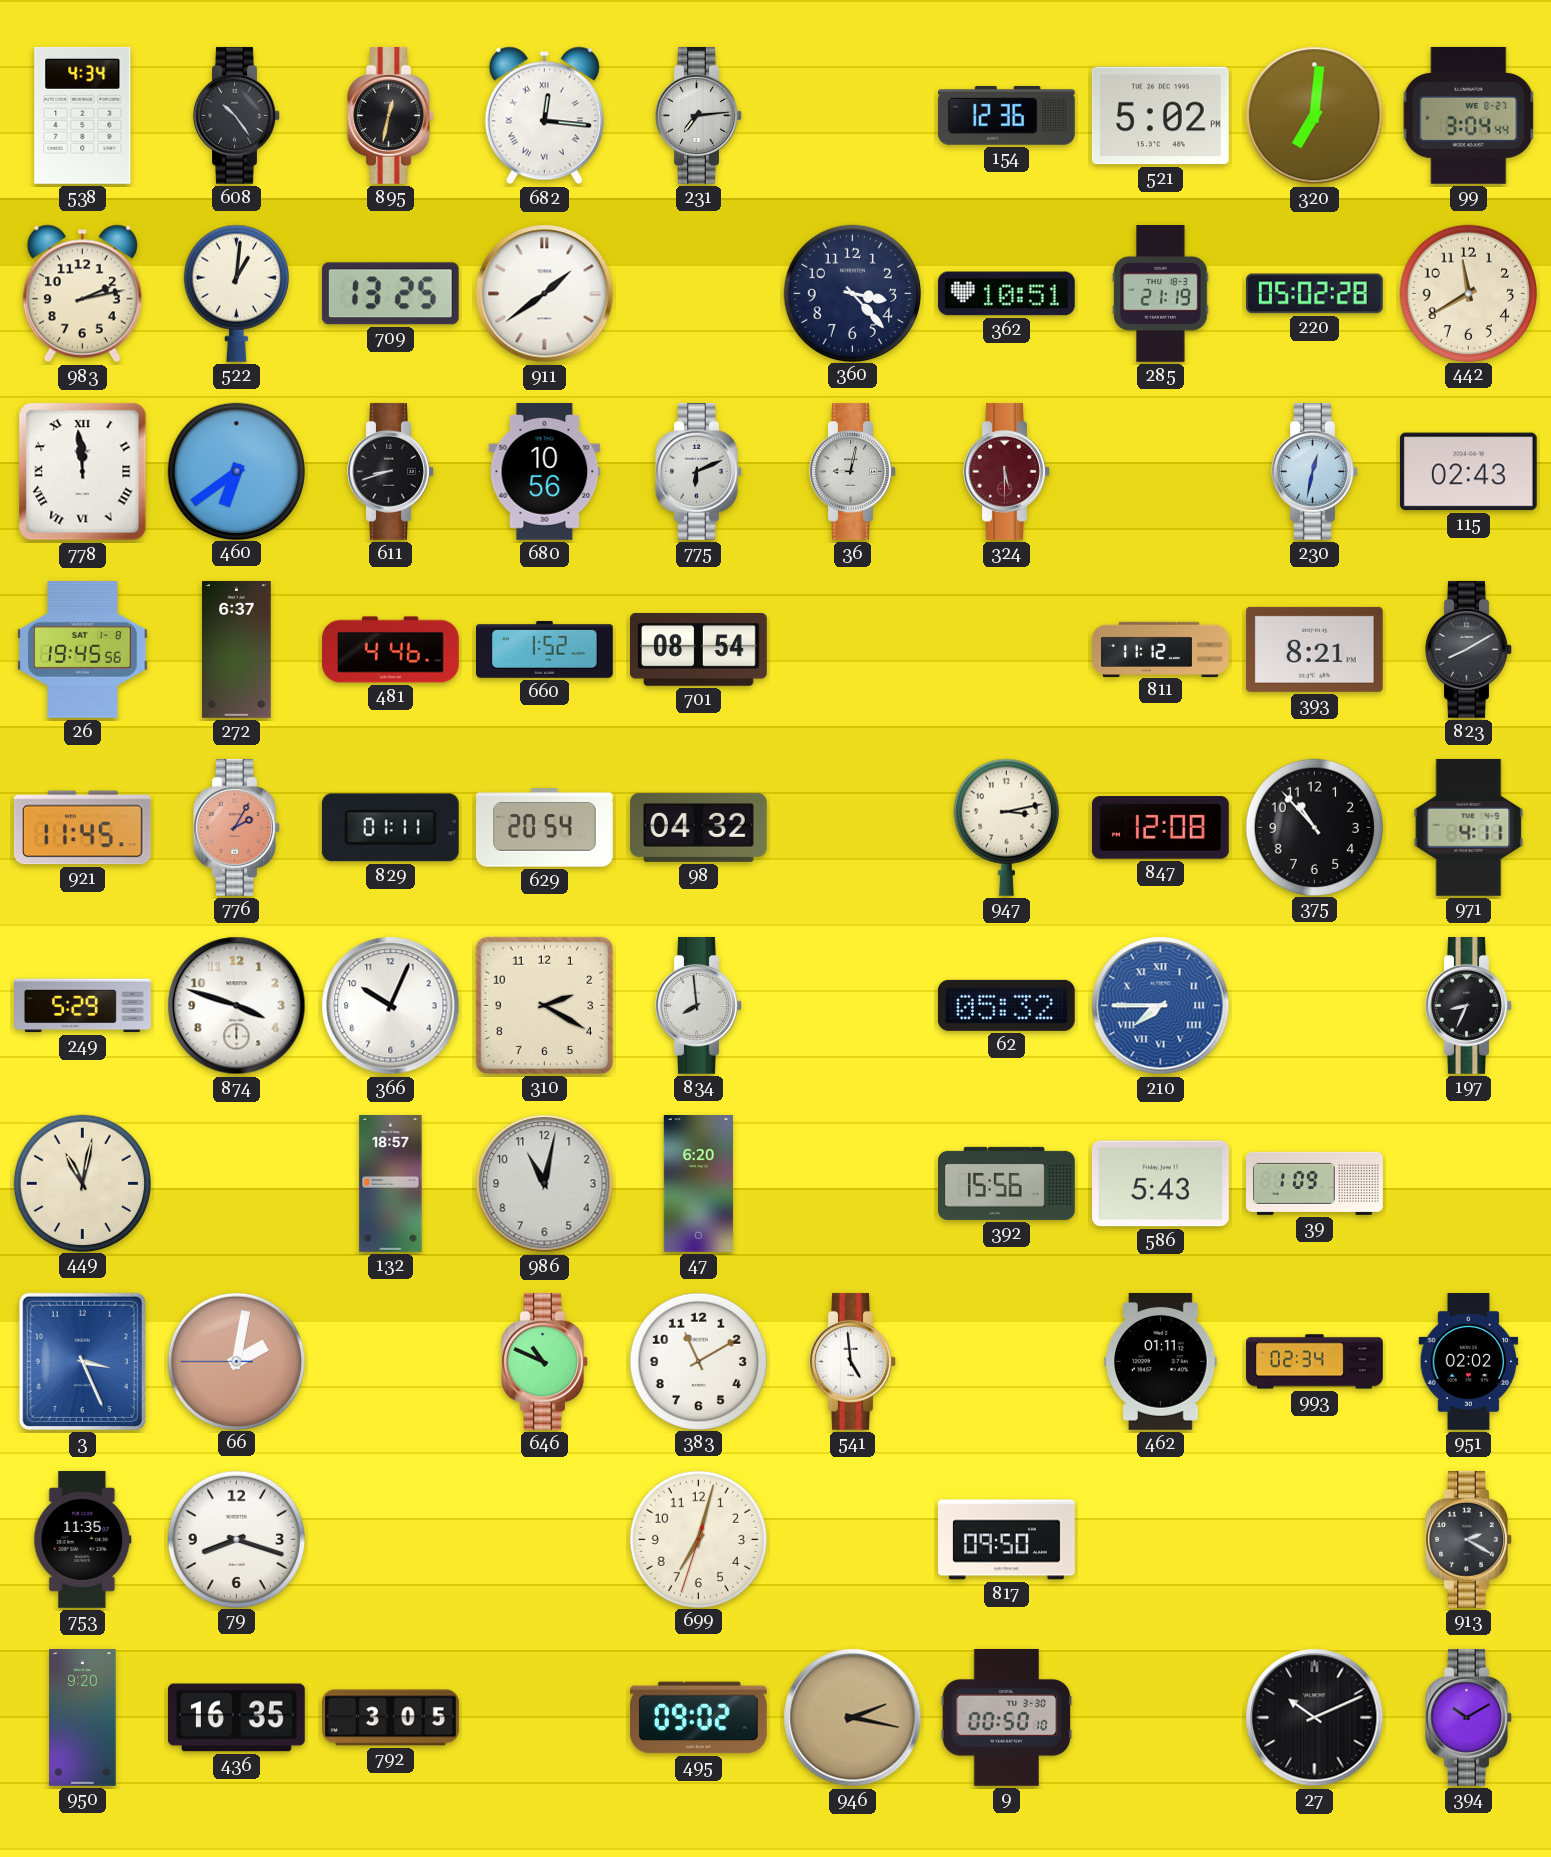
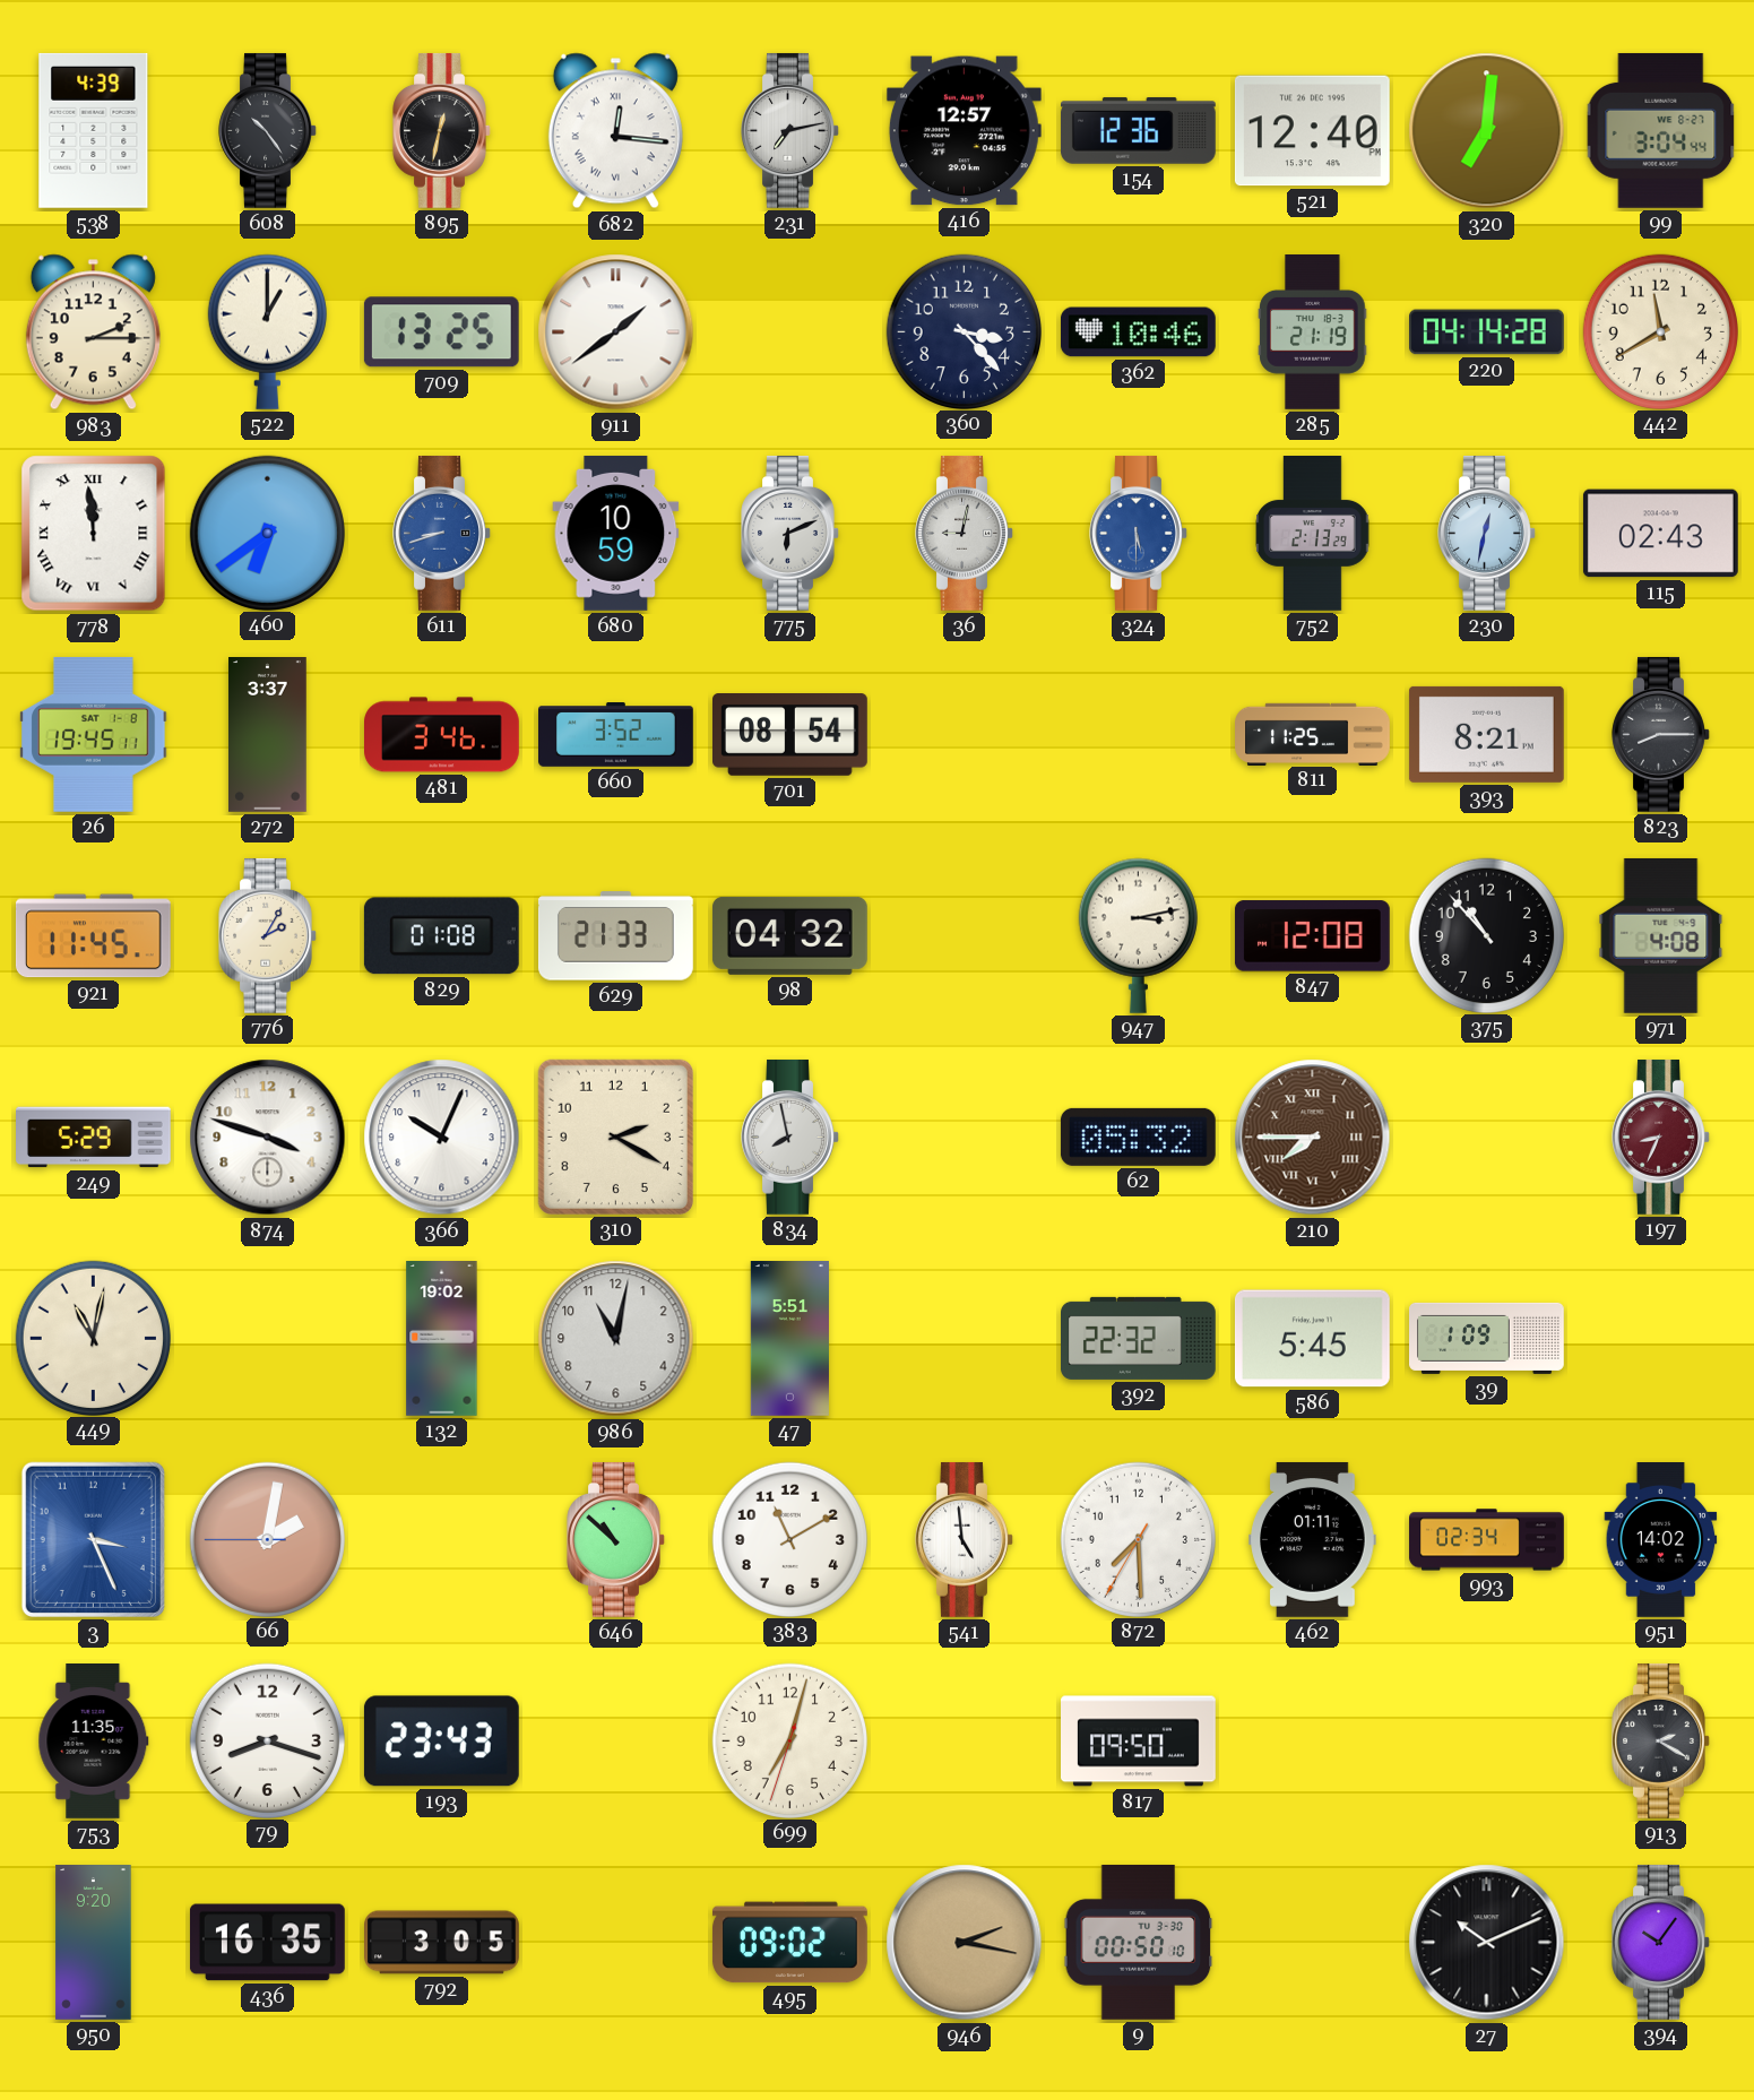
538: 4:34 -> 4:39 (94, 130)
231: 7:14 -> 7:13 (790, 130)
416: none -> 12:57 (964, 131)
521: 5:02 -> 12:40 (1312, 131)
983: 2:13 -> 2:15 (93, 332)
522: 1:01 -> 1:00 (267, 331)
362: 10:51 -> 10:46 (1138, 332)
220: 05:02 -> 04:14 (1487, 332)
611 dial: black -> blue (442, 533)
680: 10:56 -> 10:59 (616, 533)
324 dial: burgundy -> blue (1139, 533)
752: none -> 2:13 (1313, 534)
26: 19:45:56 -> 19:45:11 (94, 734)
272: 6:37 -> 3:37 (268, 735)
481: 4:46 -> 3:46 (442, 735)
660: 1:52 -> 3:52 (616, 735)
811: 11:12 -> 11:25 (1313, 734)
823: 8:10 -> 8:15 (1661, 734)
776 dial: salmon -> cream (268, 935)
829: 01:11 -> 01:08 (441, 936)
629: 20:54 -> 21:33 (616, 936)
971: 4:11 -> 4:08 (1661, 935)
834: 7:59 -> 7:58 (790, 1137)
210 dial: blue -> brown (1313, 1138)
197 dial: black -> burgundy (1661, 1137)
132: 18:57 -> 19:02 (442, 1339)
47: 6:20 -> 5:51 (789, 1339)
392: 15:56 -> 22:32 (1139, 1338)
586: 5:43 -> 5:45 (1312, 1339)
646: 10:49 -> 10:52 (616, 1539)
872: none -> 7:29 (1138, 1539)
951: 02:02 -> 14:02 (1661, 1540)
193: none -> 23:43 (441, 1742)
394: 10:10 -> 10:06 (1661, 1942)
